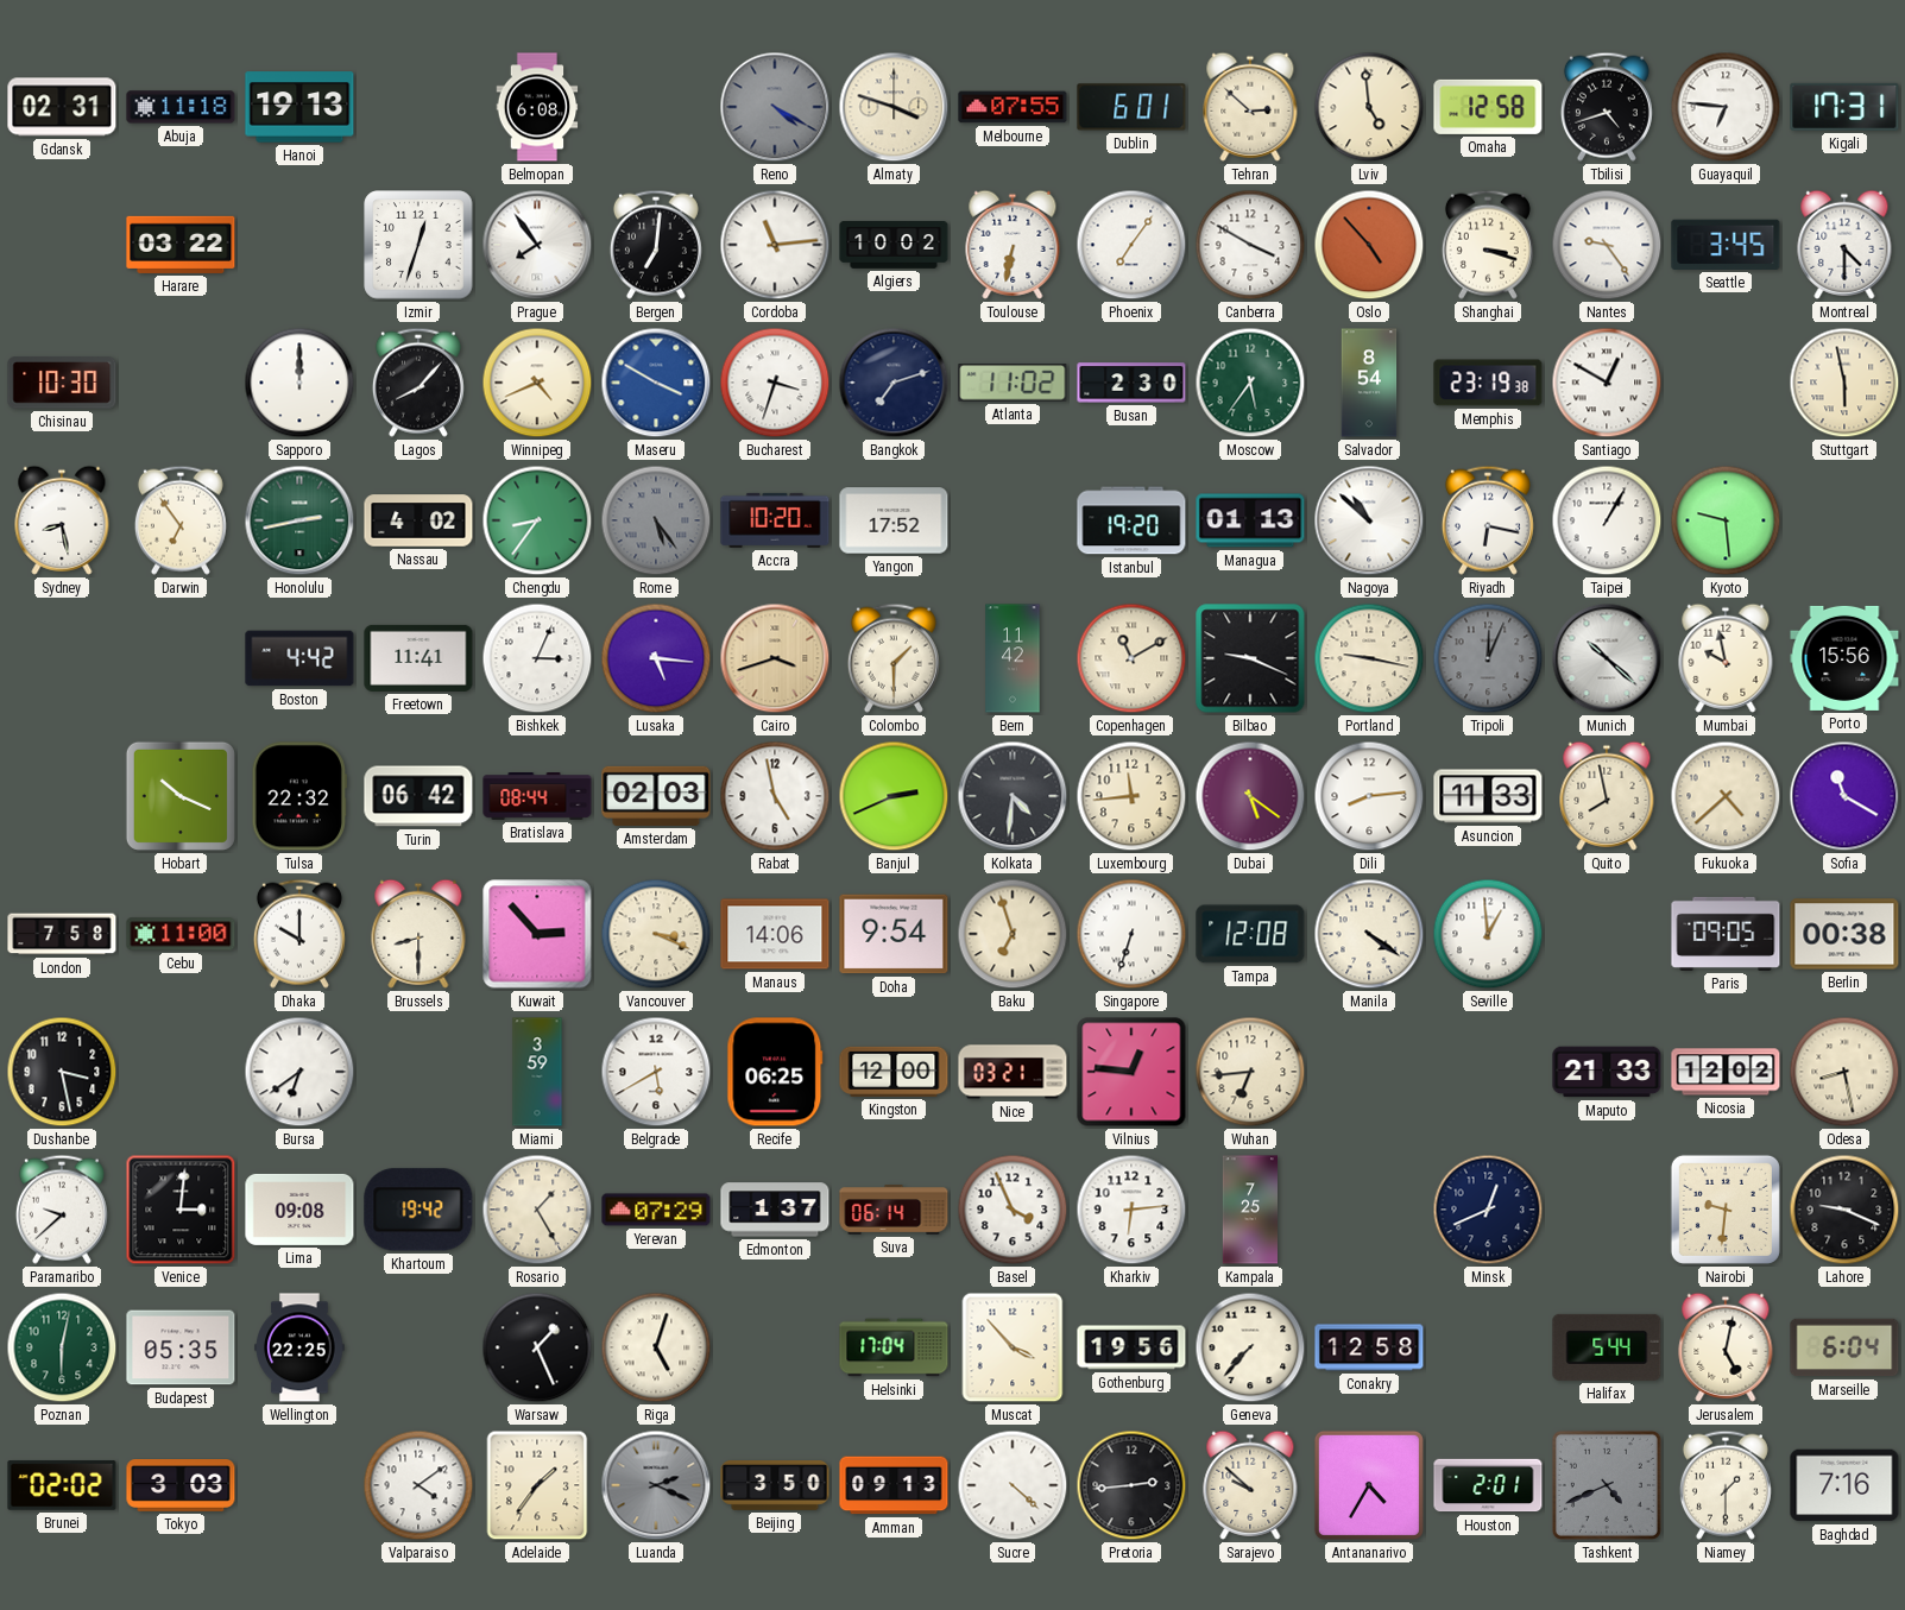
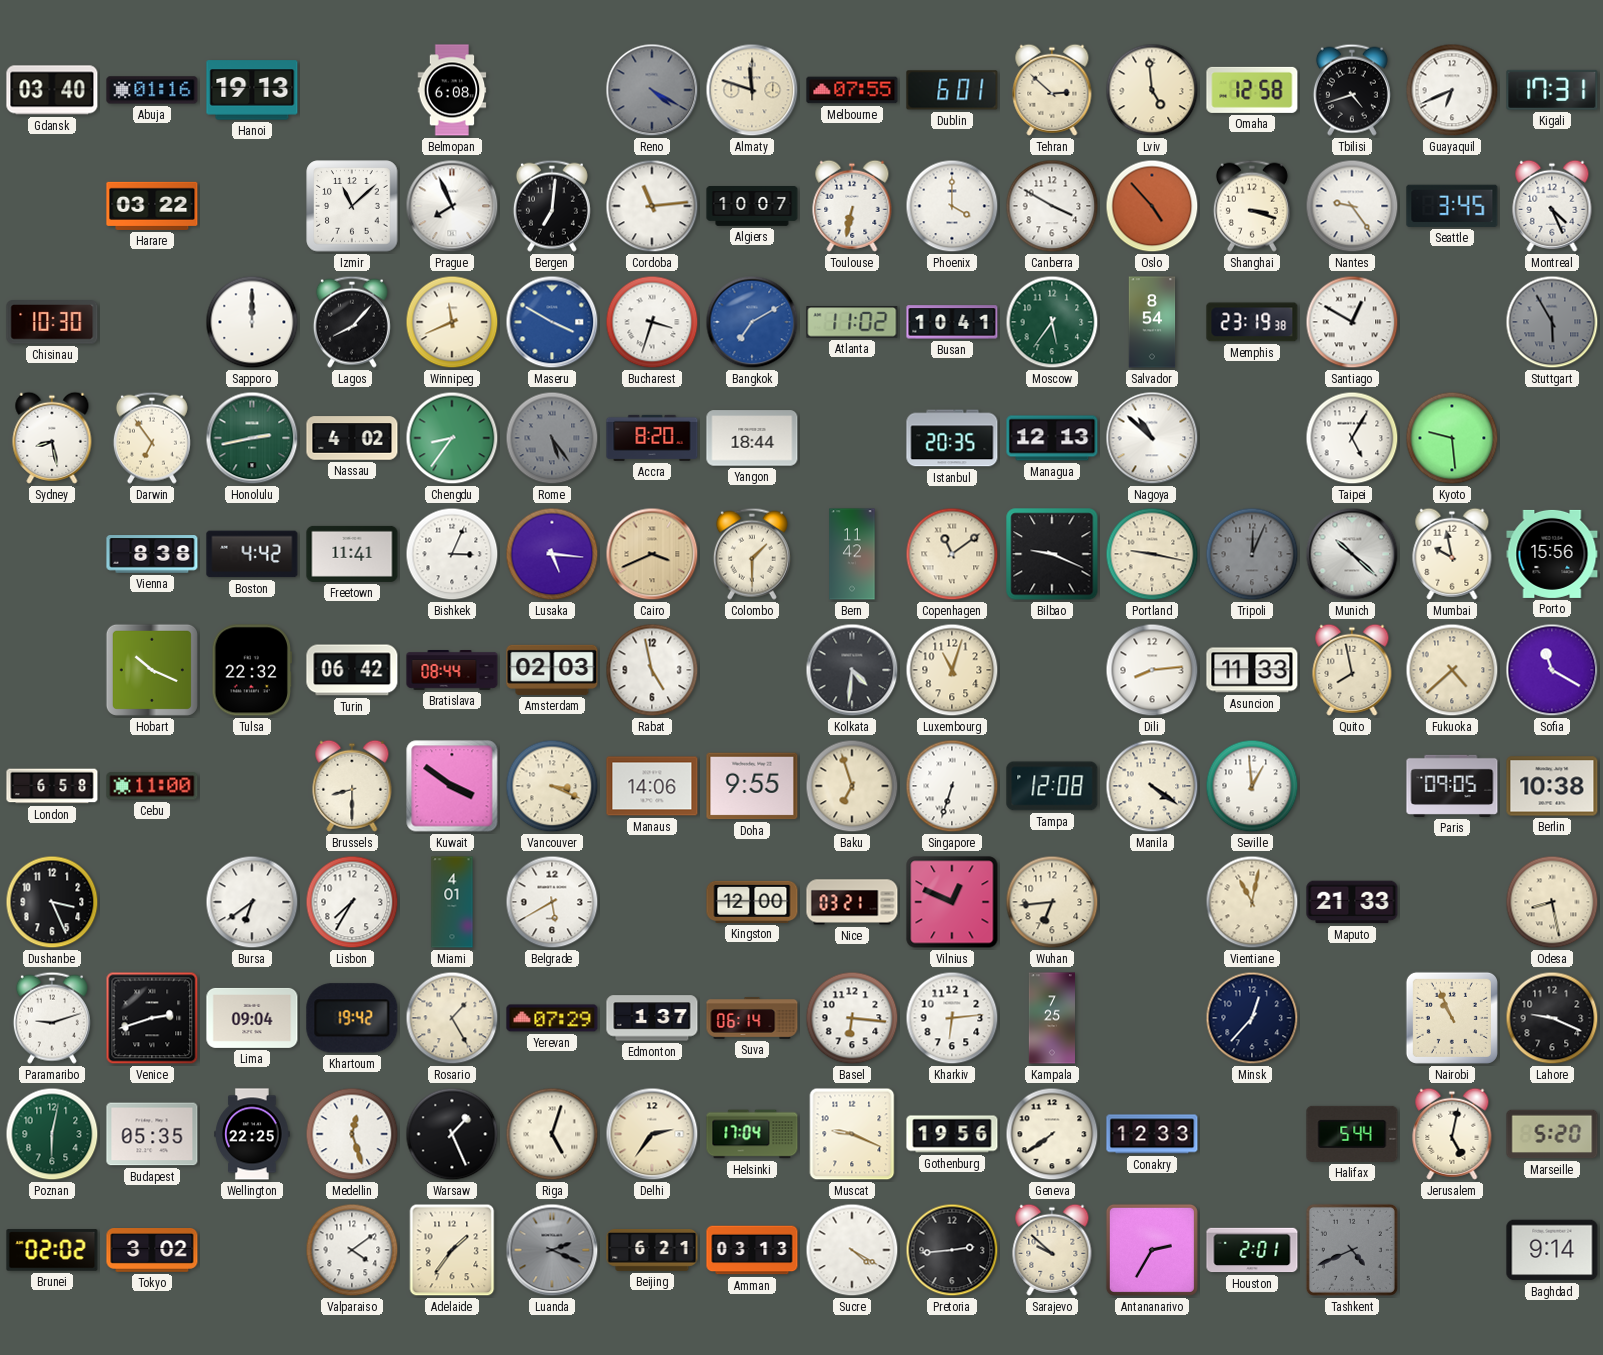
Gdansk: 02:31 -> 03:40 (52, 90)
Abuja: 11:18 -> 01:16 (152, 90)
Almaty: 3:48 -> 11:48 (752, 90)
Guayaquil: 6:46 -> 6:41 (1452, 90)
Izmir: 12:33 -> 11:08 (352, 206)
Prague: 7:54 -> 7:56 (452, 206)
Algiers: 10:02 -> 10:07 (752, 207)
Phoenix: 7:06 -> 4:00 (952, 206)
Montreal: 4:30 -> 4:26 (1552, 206)
Winnipeg: 4:41 -> 11:41 (452, 322)
Bangkok: 7:12 -> 7:10 (752, 322)
Bangkok dial: navy -> blue (752, 322)
Busan: 2:30 -> 10:41 (952, 322)
Stuttgart: 5:58 -> 5:55 (1552, 322)
Stuttgart dial: cream -> grey (1552, 322)
Accra: 10:20 -> 8:20 (652, 438)
Yangon: 17:52 -> 18:44 (752, 438)
Istanbul: 19:20 -> 20:35 (952, 438)
Managua: 01:13 -> 12:13 (1052, 438)
Riyadh: 6:17 -> none (1488, 520)
Taipei: 1:05 -> 5:05 (1352, 438)
Vienna: none -> 8:38 (152, 554)
Cairo: 3:42 -> 3:41 (652, 554)
Copenhagen: 11:10 -> 11:09 (952, 554)
Banjul: 2:41 -> none (894, 796)
Luxembourg: 11:44 -> 11:03 (952, 670)
Dubai: 5:21 -> none (1250, 796)
London: 7:58 -> 6:58 (52, 786)
Dhaka: 10:00 -> none (299, 934)
Kuwait: 2:53 -> 3:51 (452, 786)
Doha: 9:54 -> 9:55 (752, 786)
Berlin: 00:38 -> 10:38 (1552, 786)
Dushanbe: 3:28 -> 3:26 (52, 902)
Lisbon: none -> 7:35 (352, 902)
Miami: 3:59 -> 4:01 (452, 902)
Recife: 06:25 -> none (775, 1072)
Vilnius: 12:46 -> 12:49 (952, 902)
Vientiane: none -> 11:02 (1252, 902)
Nicosia: 12:02 -> none (1726, 1072)
Paramaribo: 9:38 -> 9:12 (52, 1018)
Venice: 3:01 -> 2:42 (152, 1018)
Lima: 09:08 -> 09:04 (252, 1018)
Basel: 3:56 -> 6:16 (852, 1018)
Minsk: 12:41 -> 12:37 (1252, 1018)
Nairobi: 9:31 -> 10:56 (1452, 1018)
Medellin: none -> 12:27 (352, 1134)
Delhi: none -> 2:36 (652, 1134)
Muscat: 3:53 -> 9:19 (852, 1134)
Geneva: 7:37 -> 7:39 (1052, 1134)
Conakry: 12:58 -> 12:33 (1152, 1134)
Marseille: 6:04 -> 5:20 (1552, 1134)
Tokyo: 3:03 -> 3:02 (152, 1251)
Beijing: 3:50 -> 6:21 (652, 1251)
Amman: 09:13 -> 03:13 (752, 1250)
Sucre: 4:22 -> 4:20 (852, 1250)
Antananarivo: 4:35 -> 2:35 (1152, 1250)
Niamey: 1:30 -> none (1726, 1485)
Baghdad: 7:16 -> 9:14 (1552, 1250)
